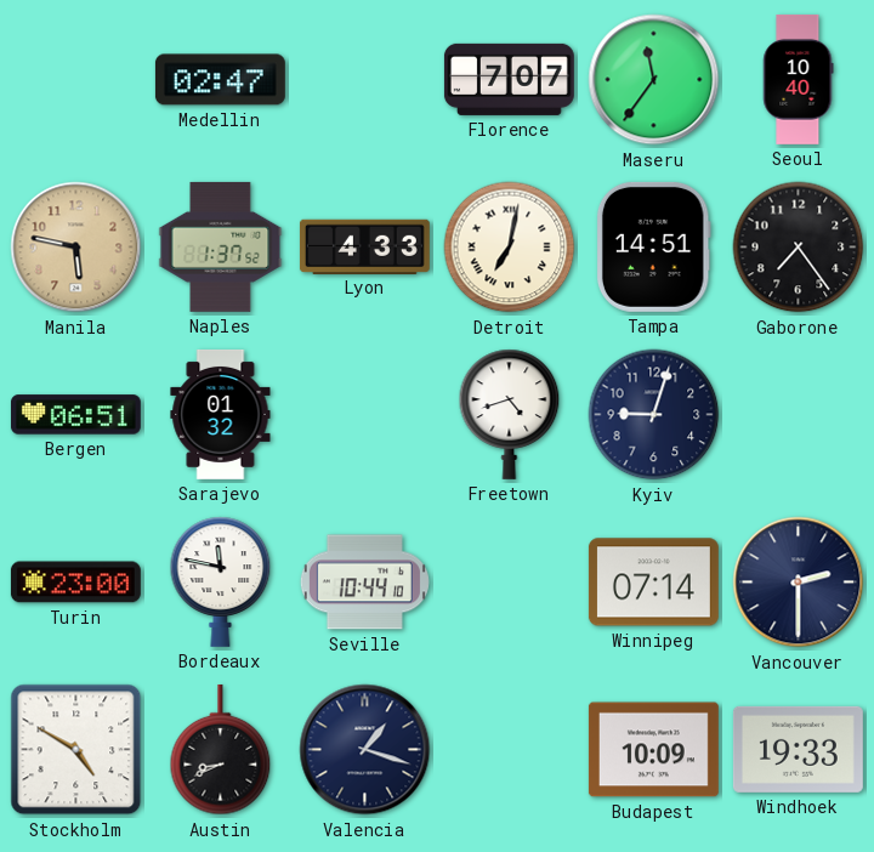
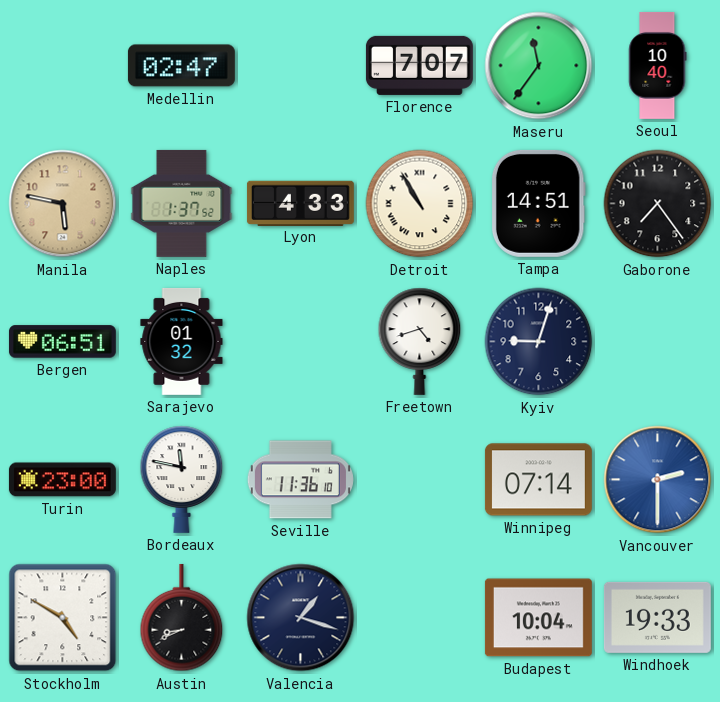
Detroit: 7:02 -> 10:55 (420, 204)
Seville: 10:44 -> 11:36 (300, 480)
Vancouver dial: navy -> blue (658, 480)
Budapest: 10:09 -> 10:04 (538, 618)
